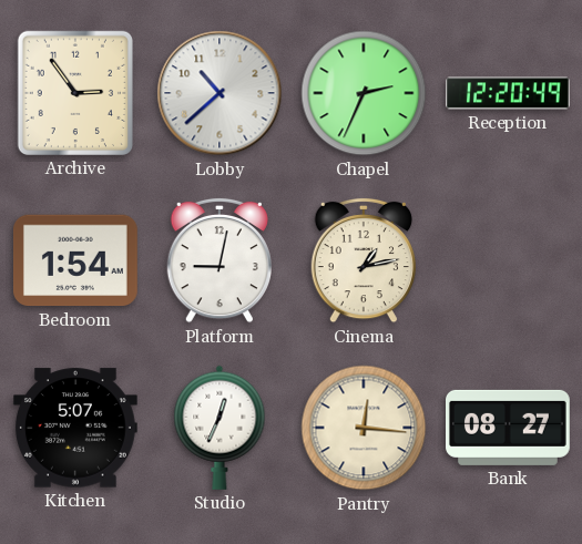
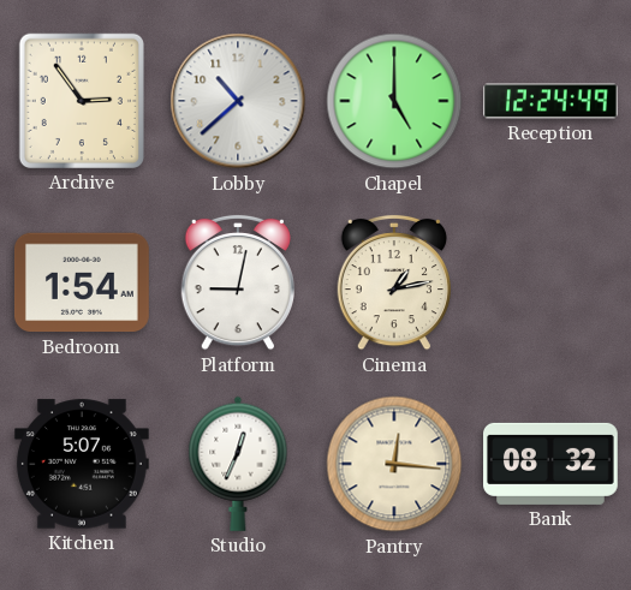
Chapel: 2:34 -> 5:00 (394, 101)
Reception: 12:20 -> 12:24 (552, 101)
Bank: 08:27 -> 08:32 (552, 464)
